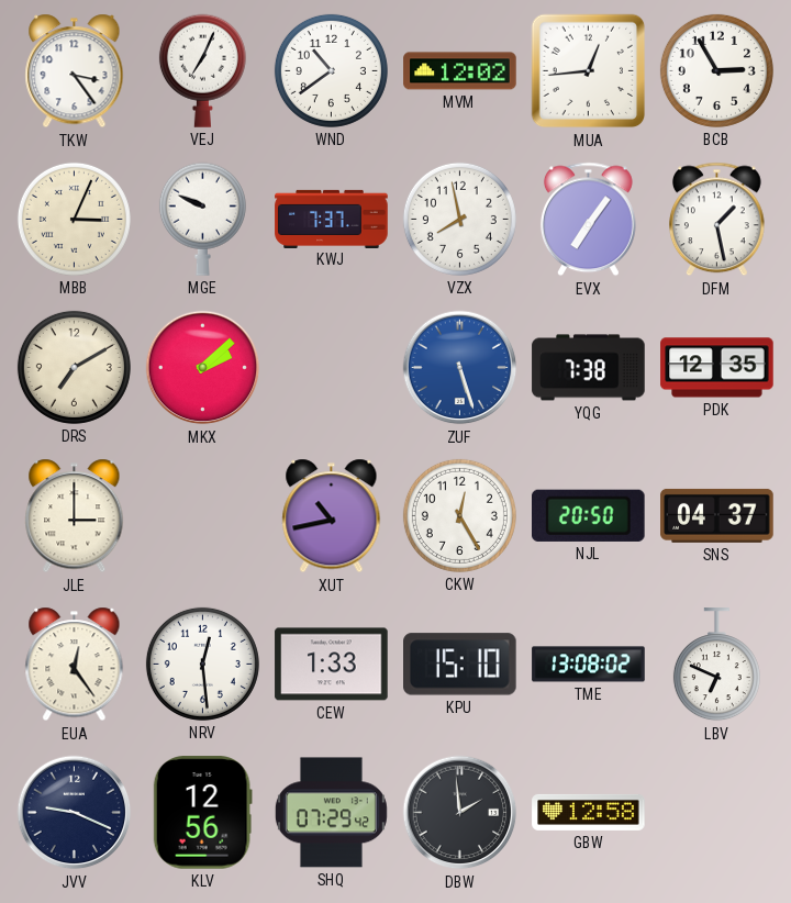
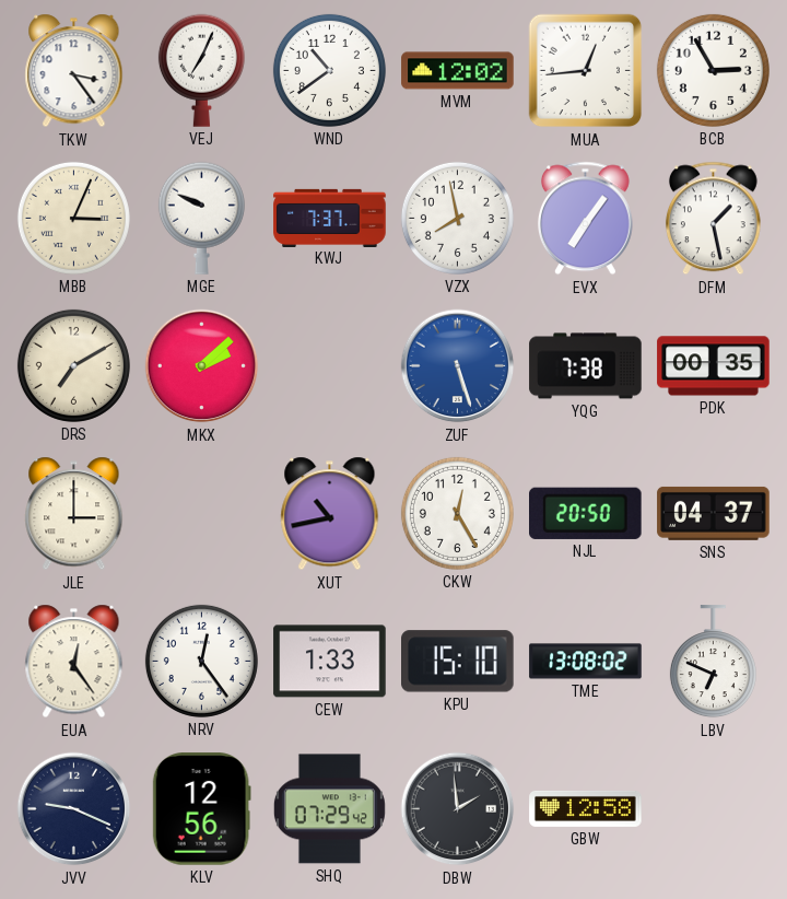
PDK: 12:35 -> 00:35 (714, 366)
NRV: 12:29 -> 12:24 (201, 661)
